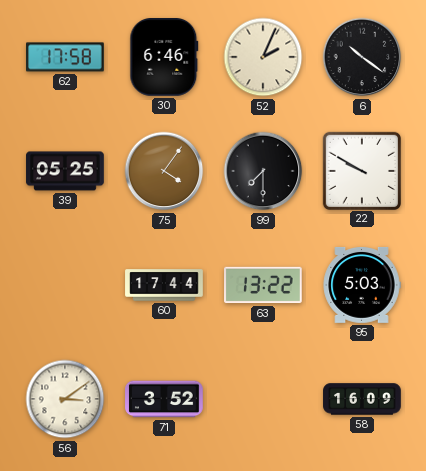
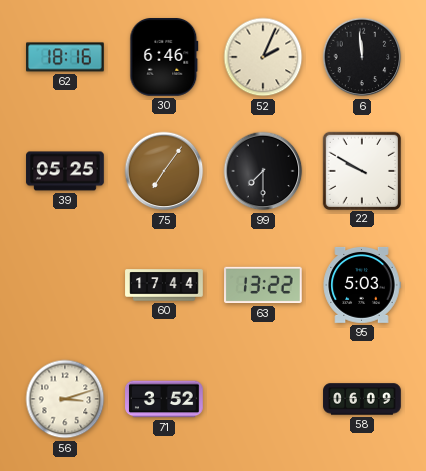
62: 17:58 -> 18:16 (65, 57)
6: 10:21 -> 11:59 (362, 57)
75: 4:06 -> 7:06 (164, 171)
56: 3:09 -> 3:12 (65, 399)
58: 16:09 -> 06:09 (362, 399)
